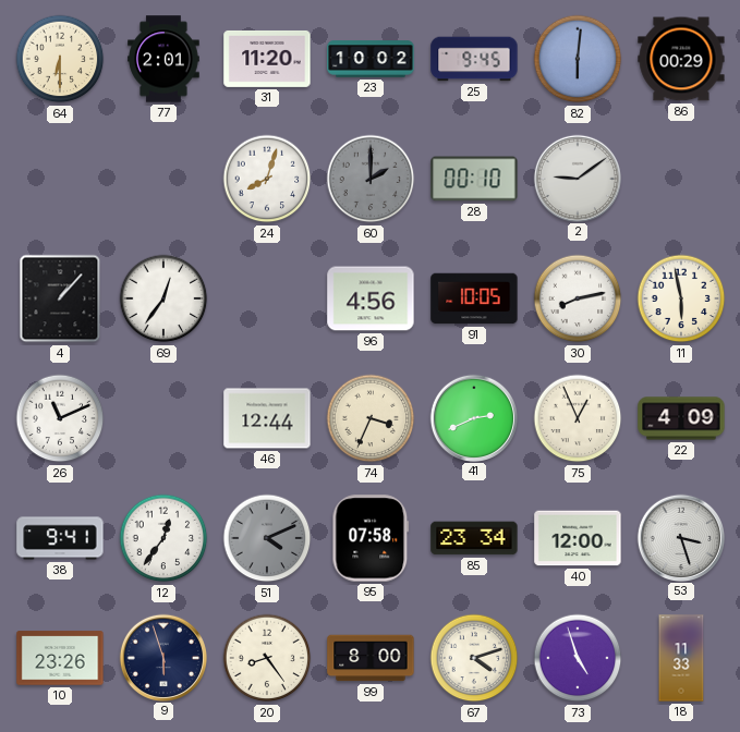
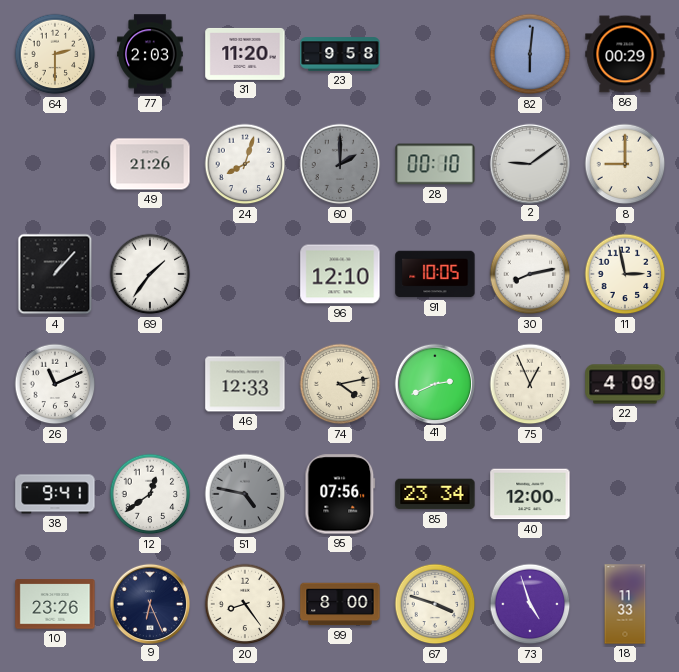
64: 6:30 -> 2:30 (55, 54)
77: 2:01 -> 2:03 (150, 54)
23: 10:02 -> 9:58 (340, 54)
25: 9:45 -> none (474, 59)
49: none -> 21:26 (150, 164)
8: none -> 9:00 (625, 164)
69: 12:36 -> 1:36 (150, 274)
96: 4:56 -> 12:10 (340, 274)
11: 5:58 -> 2:58 (625, 274)
46: 12:44 -> 12:33 (245, 384)
74: 3:34 -> 4:13 (340, 384)
12: 12:36 -> 12:39 (150, 494)
51: 4:11 -> 4:47 (245, 494)
95: 07:58 -> 07:56 (340, 494)
53: 3:27 -> none (680, 537)
9: 5:57 -> 6:26 (149, 603)
67: 4:12 -> 3:48 (435, 604)
